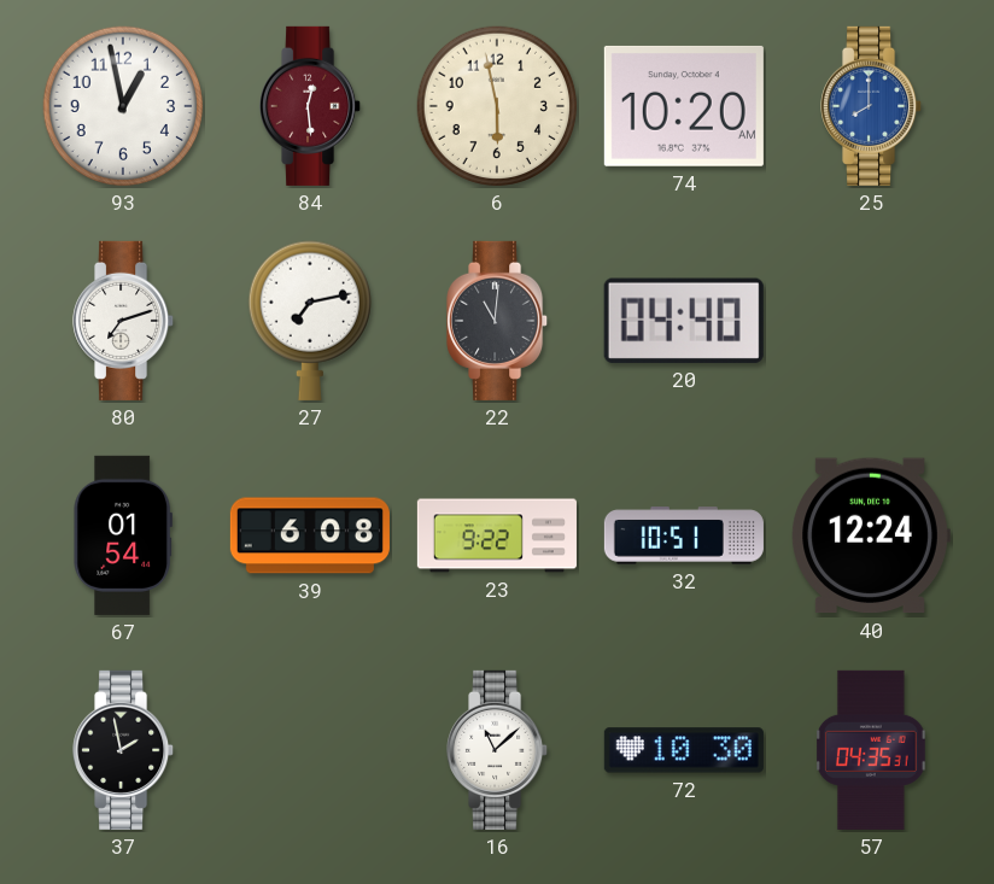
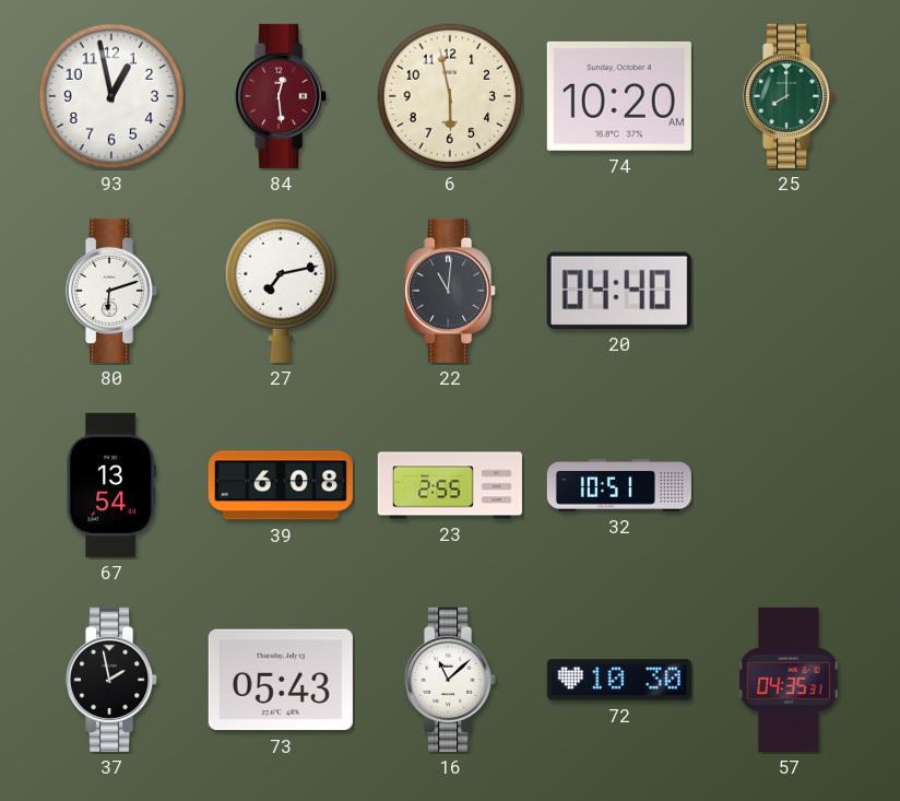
25 dial: blue -> green (790, 96)
80: 7:12 -> 6:12 (112, 291)
67: 01:54 -> 13:54 (111, 485)
23: 9:22 -> 2:55 (450, 485)
40: 12:24 -> none (871, 535)
73: none -> 05:43 (281, 680)
